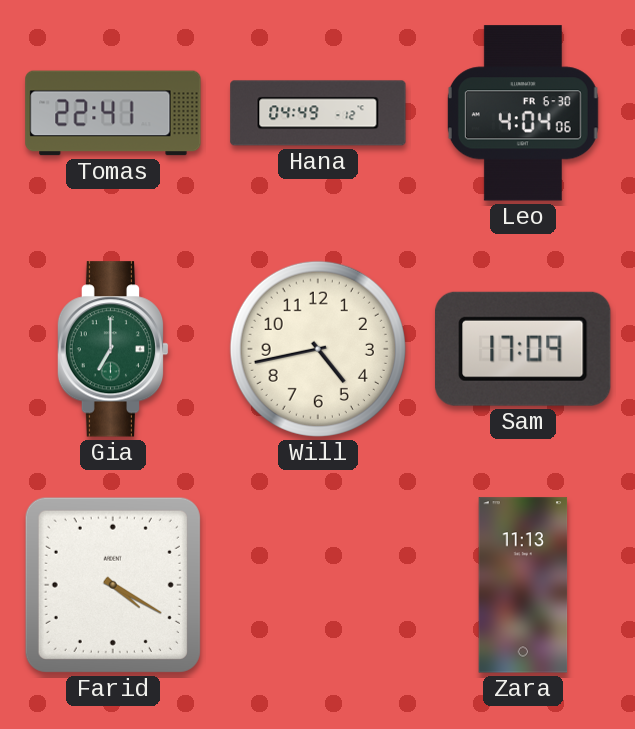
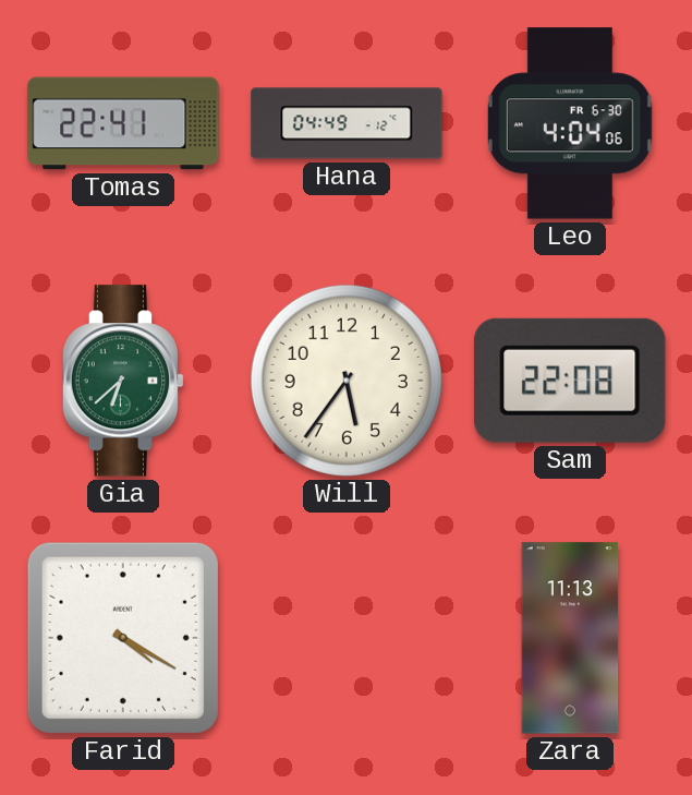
Gia: 7:00 -> 6:38 (123, 381)
Will: 4:43 -> 5:36 (347, 381)
Sam: 17:09 -> 22:08 (571, 381)
